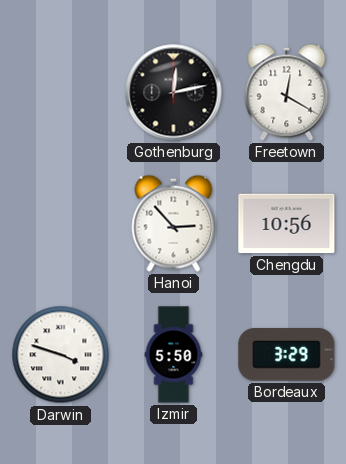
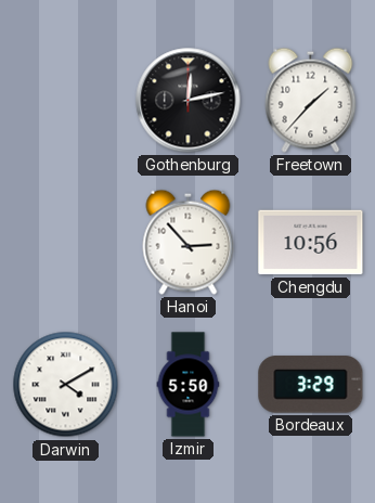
Freetown: 12:20 -> 1:37 (311, 100)
Darwin: 3:48 -> 4:10 (66, 385)
